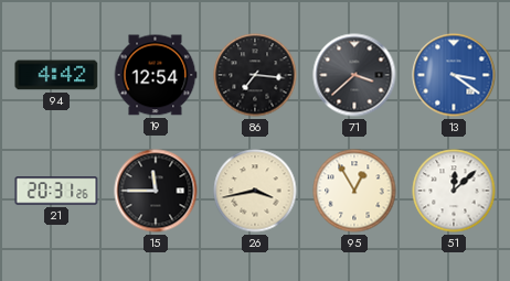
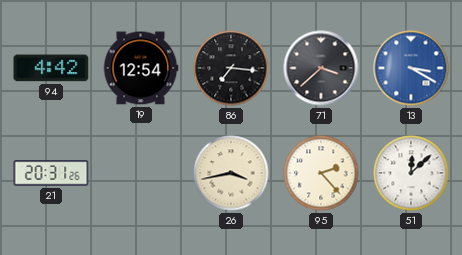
13: 3:21 -> 3:20 (411, 68)
15: 11:45 -> none (156, 191)
95: 12:55 -> 2:23 (321, 173)
